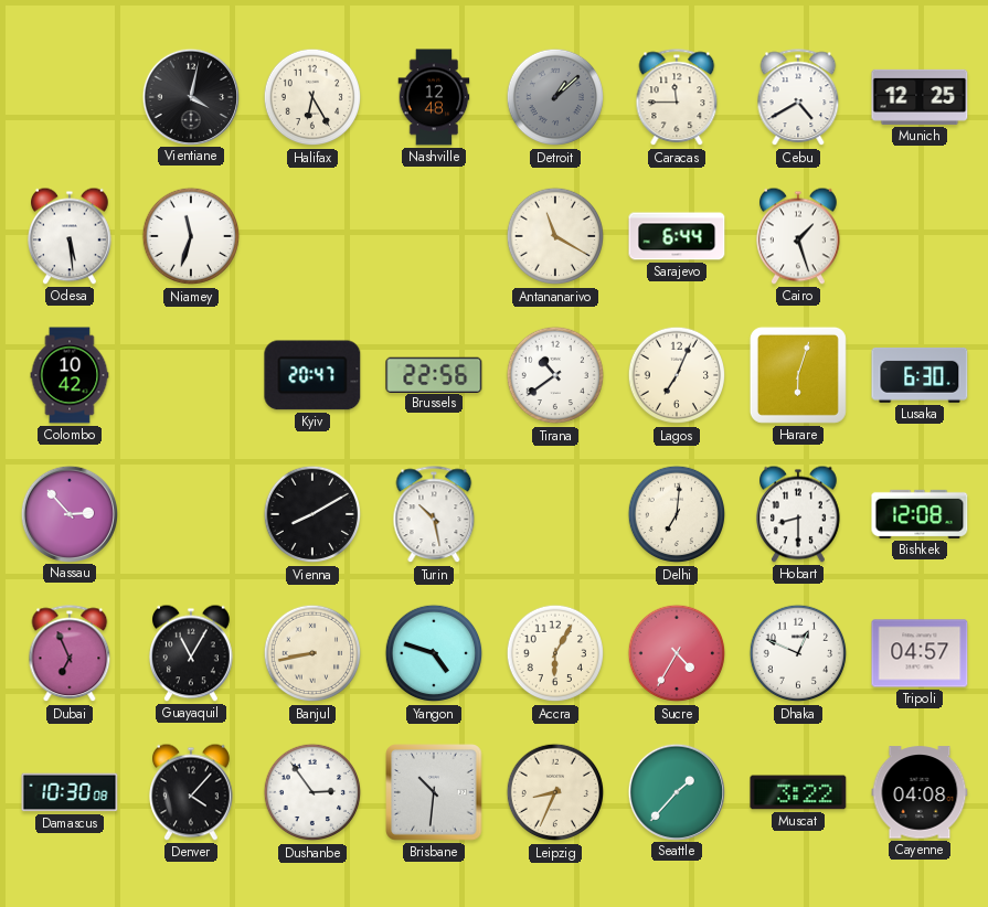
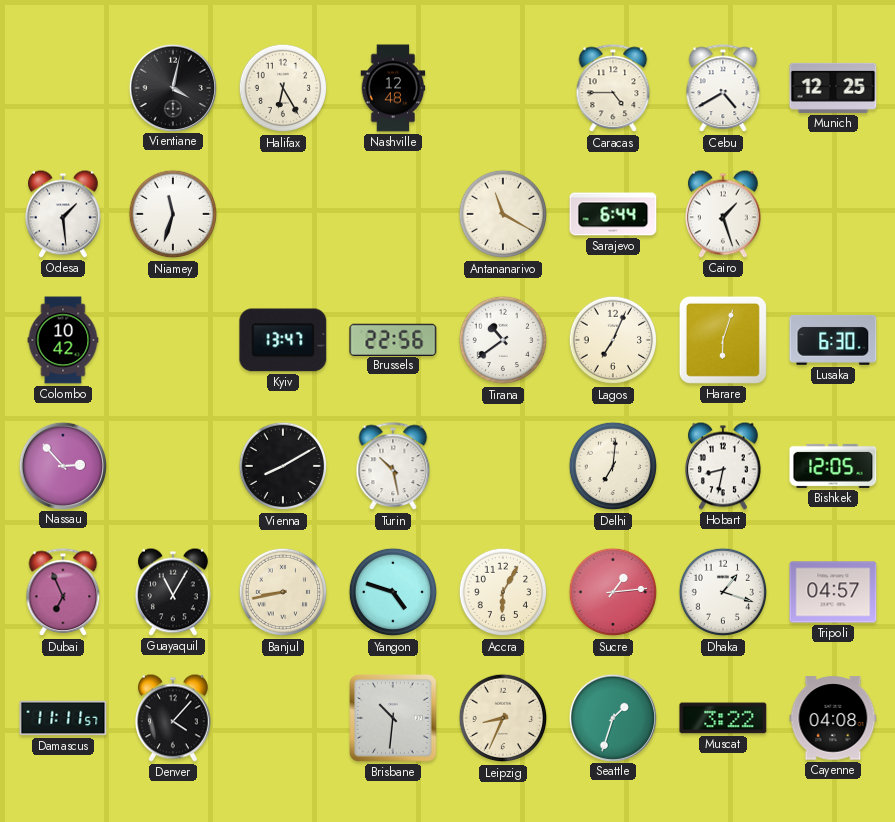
Detroit: 1:08 -> none (555, 97)
Caracas: 11:45 -> 4:45 (613, 89)
Odesa: 5:29 -> 1:29 (64, 214)
Kyiv: 20:47 -> 13:47 (283, 340)
Hobart: 8:30 -> 8:32 (724, 466)
Bishkek: 12:08 -> 12:05 (833, 466)
Sucre: 4:35 -> 1:14 (613, 592)
Dhaka: 12:49 -> 1:18 (723, 592)
Damascus: 10:30 -> 11:11 (63, 718)
Dushanbe: 2:54 -> none (312, 792)
Seattle: 1:37 -> 1:33 (612, 717)
